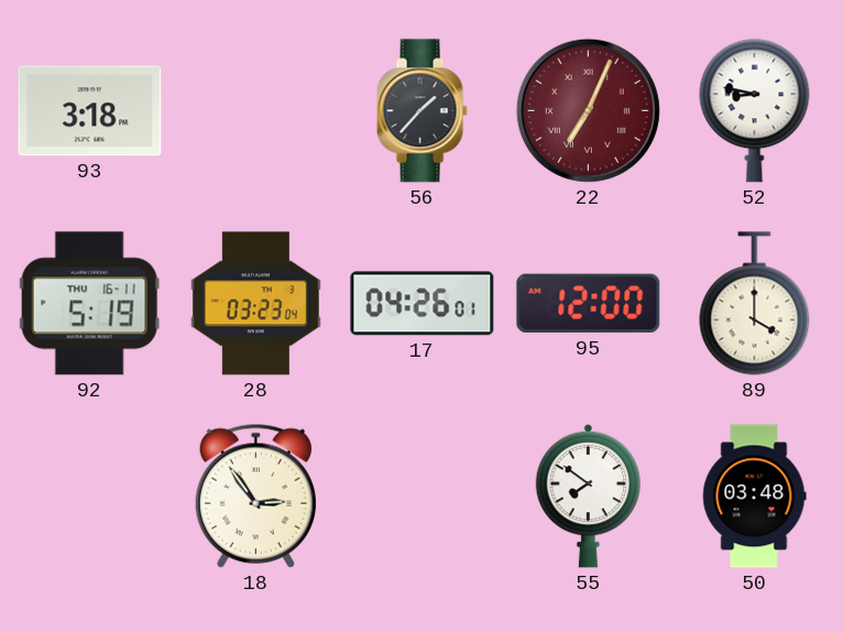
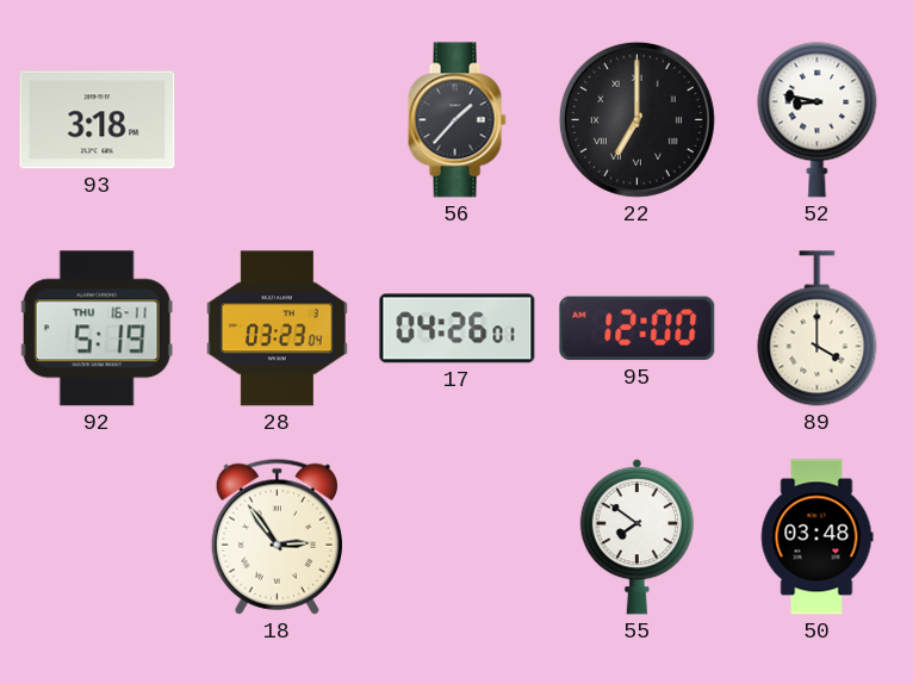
22: 7:04 -> 7:00 (636, 119)
22 dial: burgundy -> black (636, 119)
